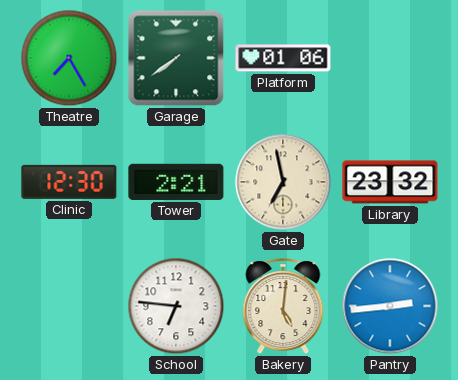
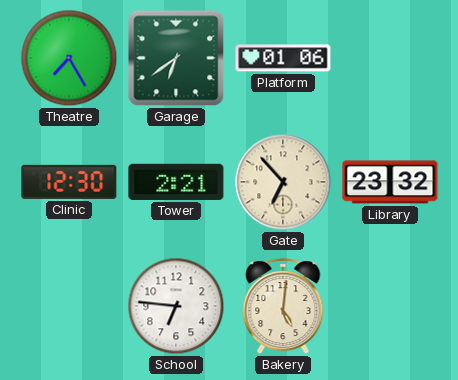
Garage: 7:39 -> 6:39 (176, 58)
Gate: 6:58 -> 6:53 (283, 182)
Pantry: 2:44 -> none (390, 306)
